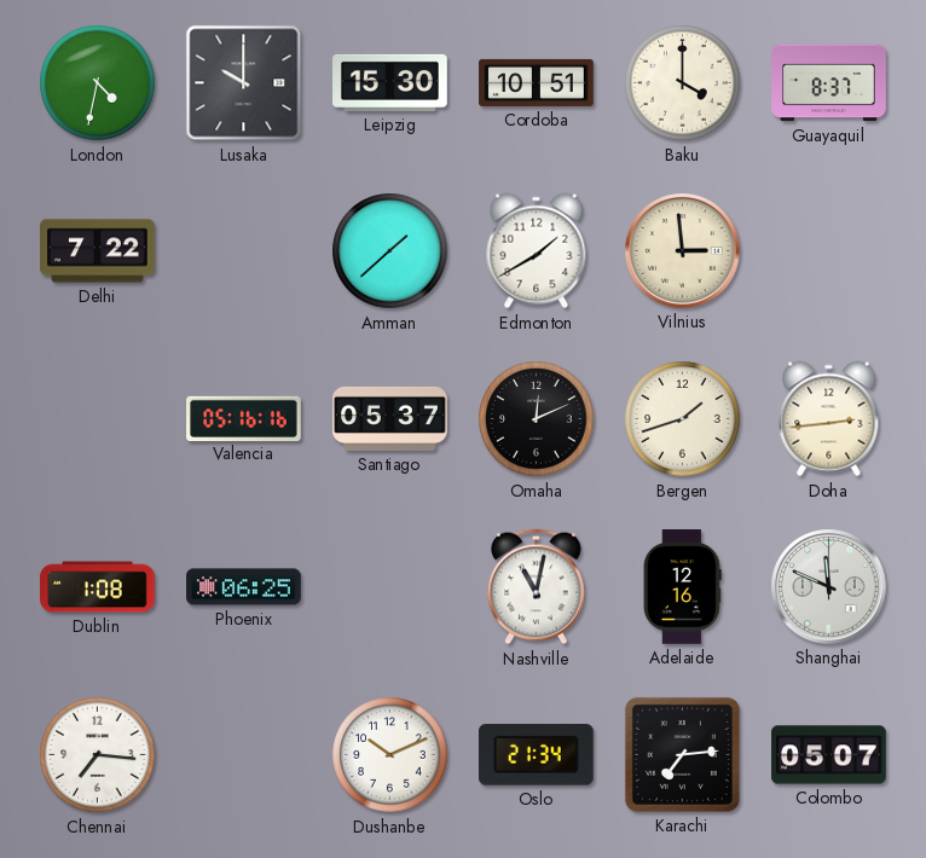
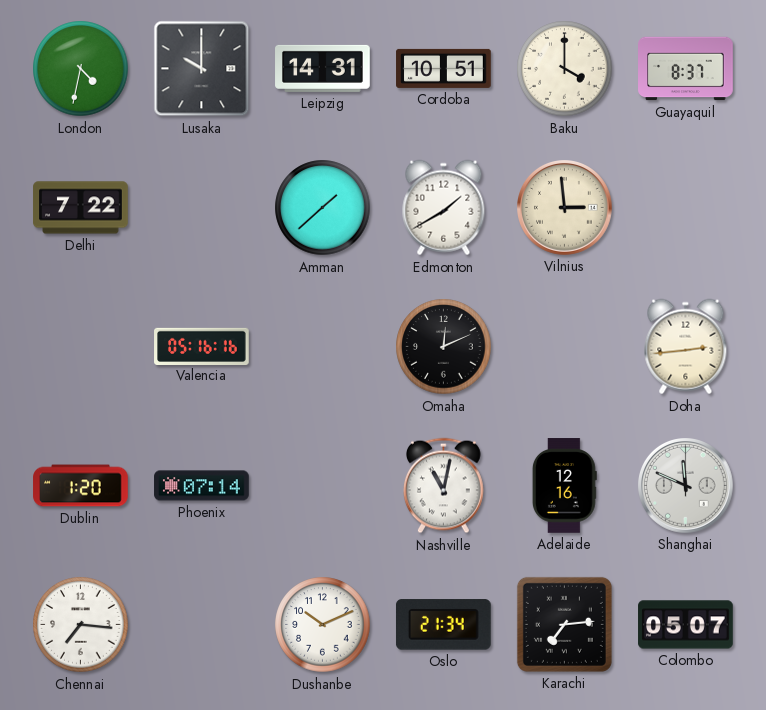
Leipzig: 15:30 -> 14:31 (323, 68)
Santiago: 05:37 -> none (390, 418)
Bergen: 1:42 -> none (683, 419)
Dublin: 1:08 -> 1:20 (81, 486)
Phoenix: 06:25 -> 07:14 (202, 486)
